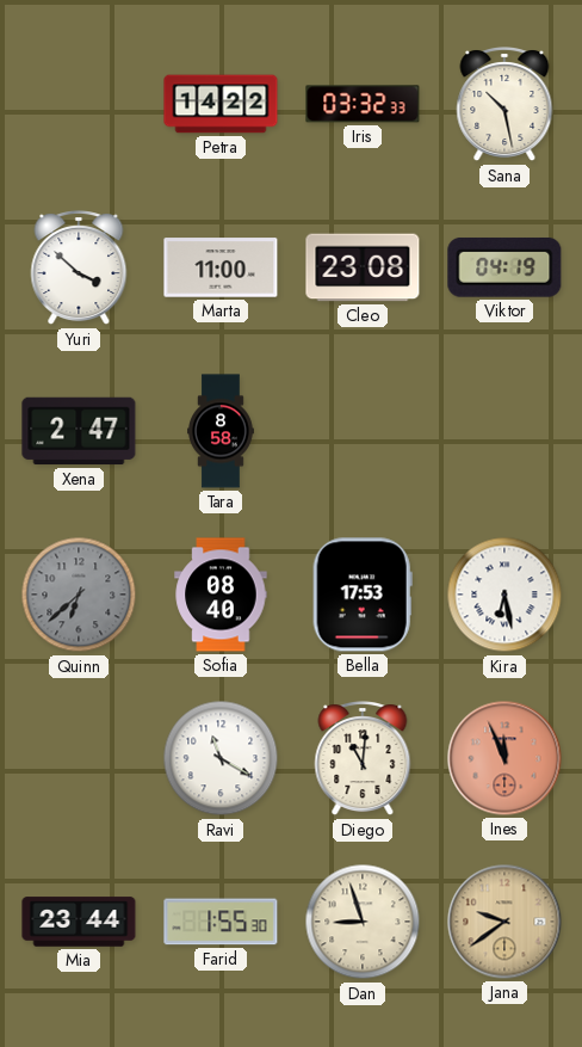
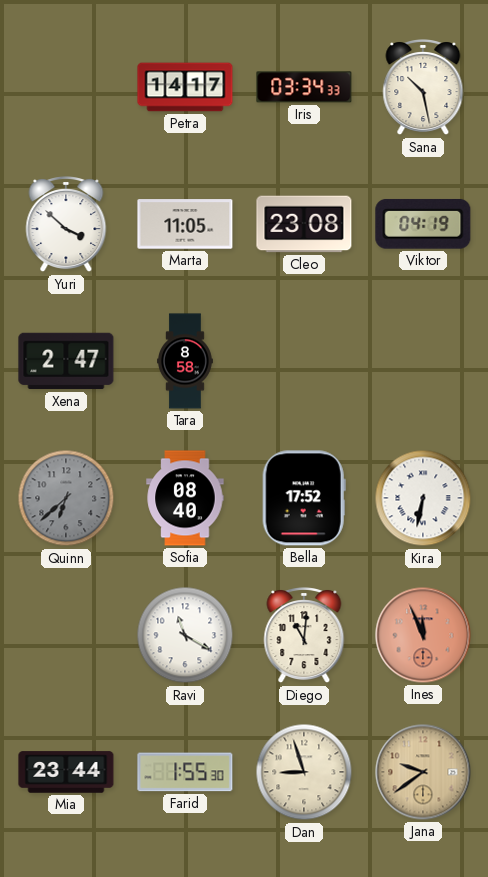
Petra: 14:22 -> 14:17 (185, 87)
Iris: 03:32 -> 03:34 (304, 87)
Marta: 11:00 -> 11:05 (185, 224)
Bella: 17:53 -> 17:52 (304, 498)
Kira: 6:28 -> 6:32 (423, 498)
